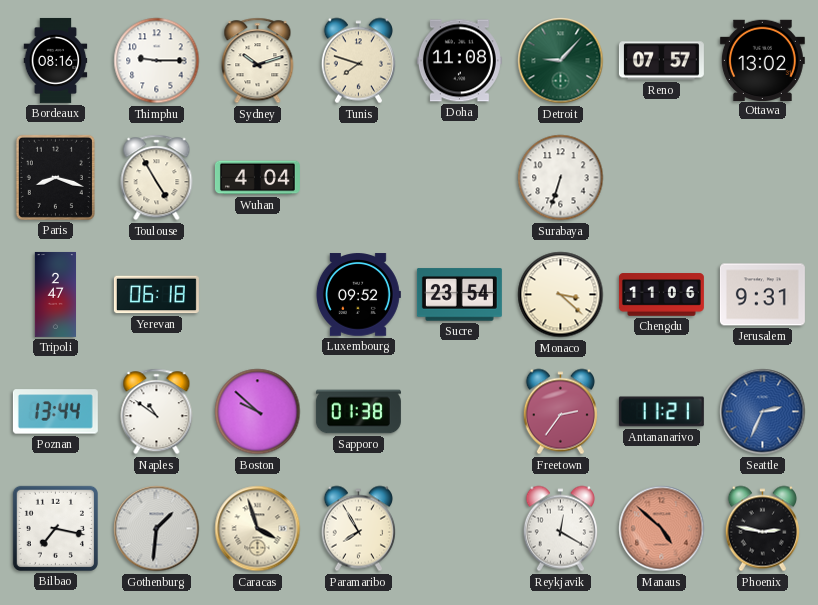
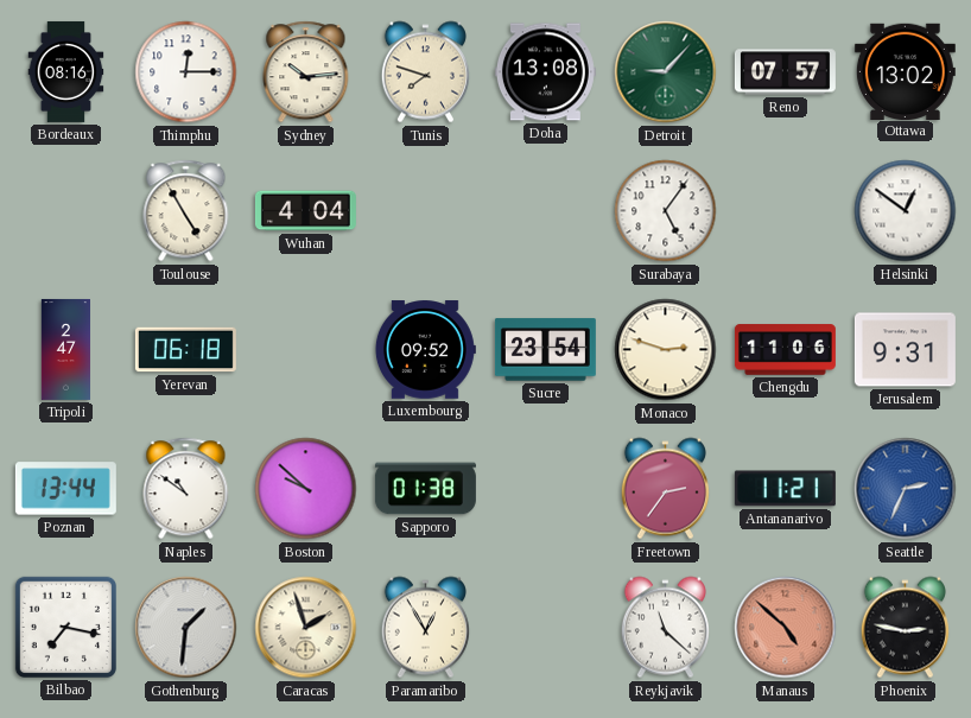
Thimphu: 9:15 -> 12:15 (186, 72)
Sydney: 10:12 -> 10:14 (306, 72)
Doha: 11:08 -> 13:08 (545, 72)
Paris: 8:18 -> none (55, 177)
Surabaya: 6:33 -> 5:06 (666, 211)
Helsinki: none -> 12:51 (906, 211)
Monaco: 3:22 -> 2:48 (666, 350)
Caracas: 3:57 -> 1:57 (306, 628)
Paramaribo: 7:55 -> 12:55 (425, 628)
Reykjavik: 12:20 -> 11:22 (665, 628)
